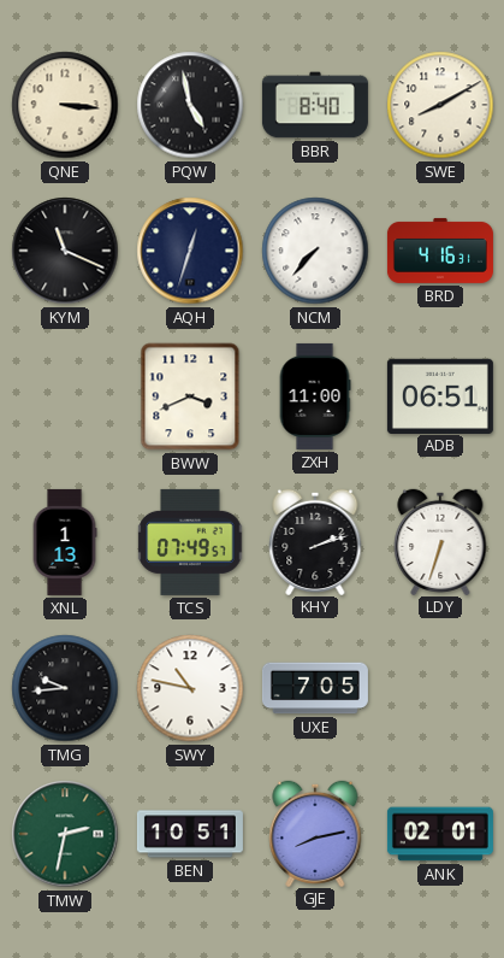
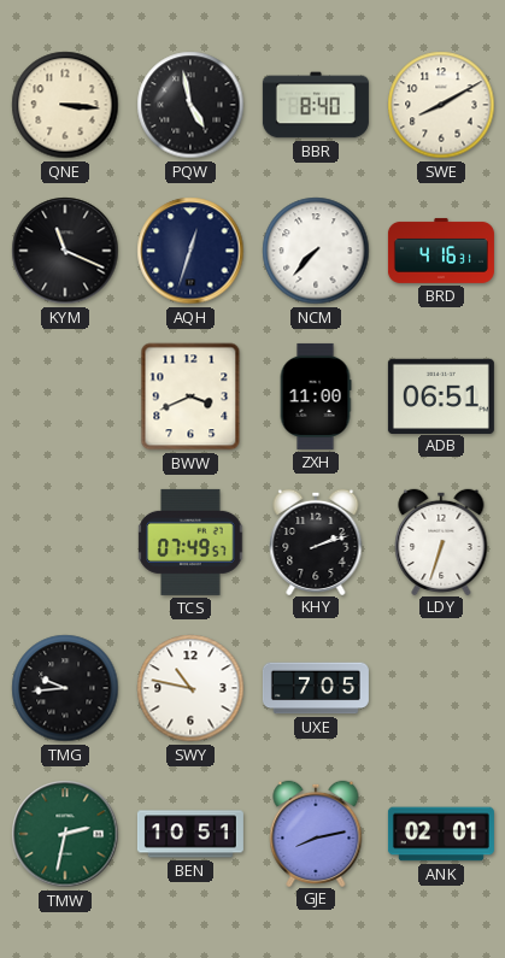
XNL: 1:13 -> none (65, 542)
